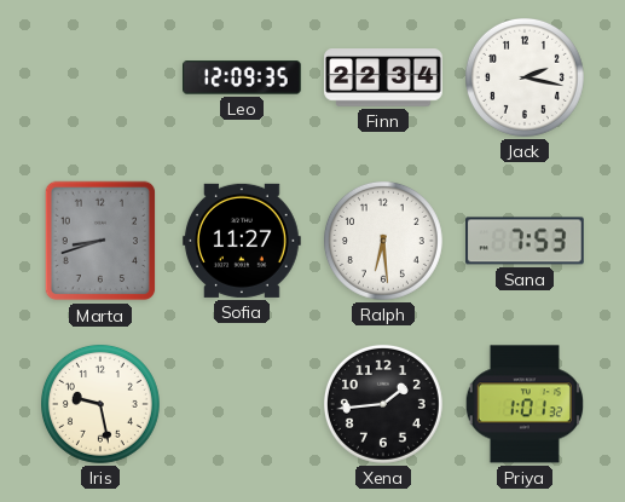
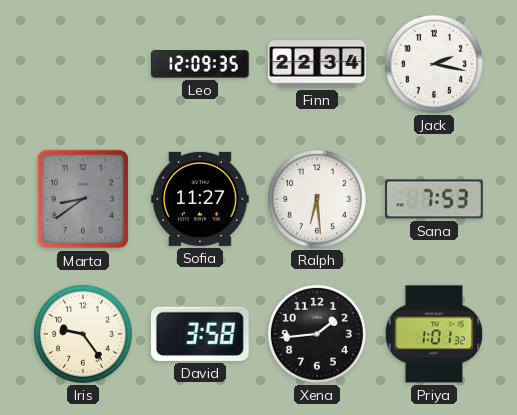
Marta: 8:42 -> 8:39 (83, 199)
Iris: 9:28 -> 9:24 (83, 334)
David: none -> 3:58 (200, 334)
